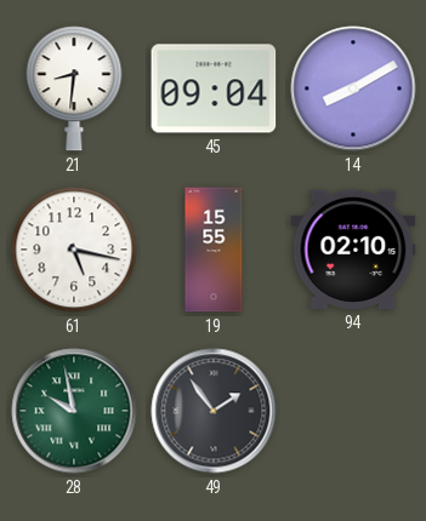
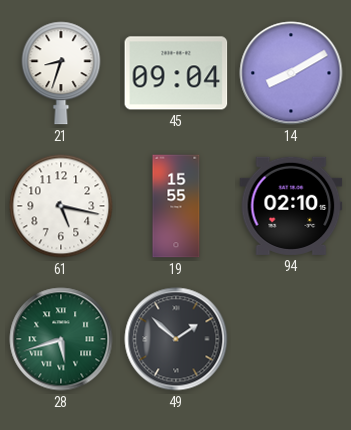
21: 8:31 -> 8:33 (61, 73)
28: 9:58 -> 5:42 (61, 339)
49: 1:54 -> 1:52 (176, 339)
